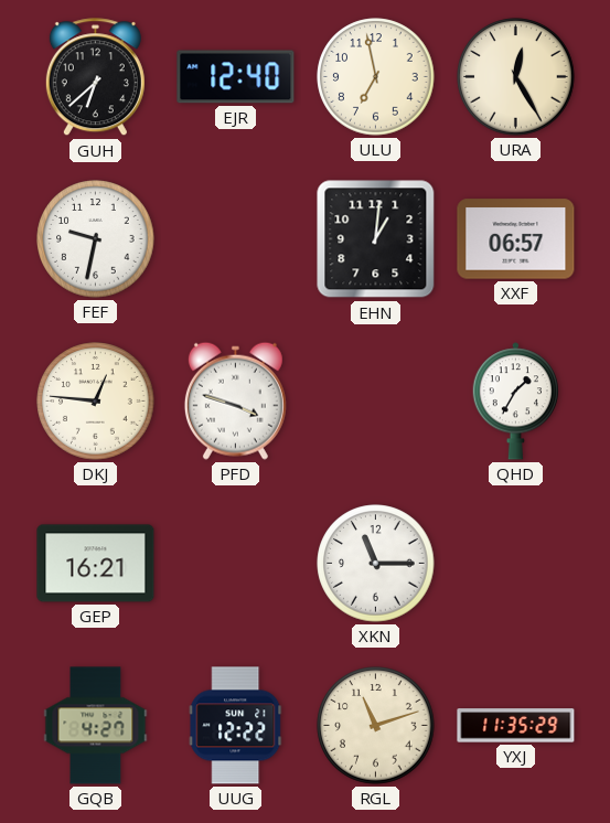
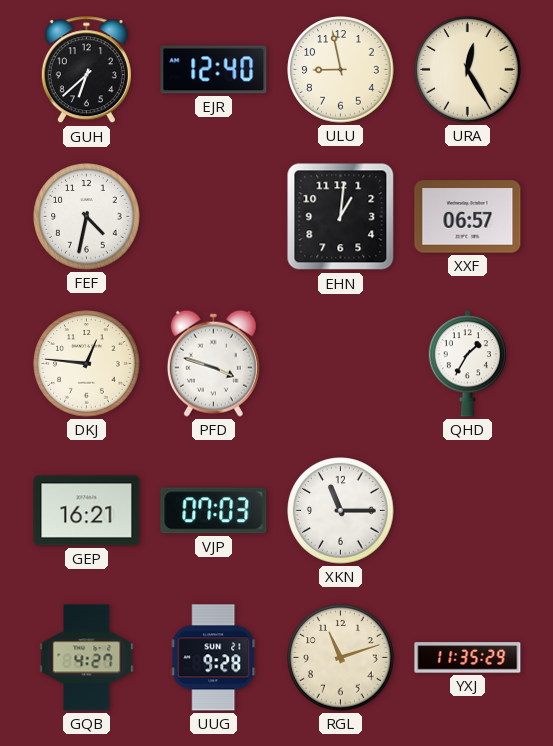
ULU: 6:58 -> 8:58 (341, 70)
FEF: 9:32 -> 4:32 (87, 217)
VJP: none -> 07:03 (214, 511)
UUG: 12:22 -> 9:28 (214, 658)
